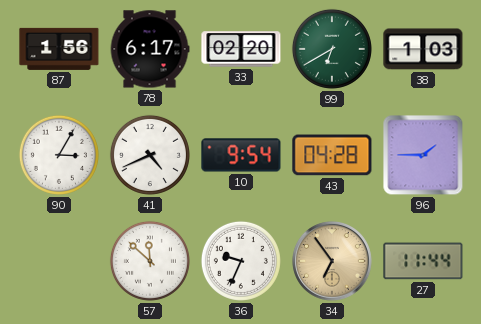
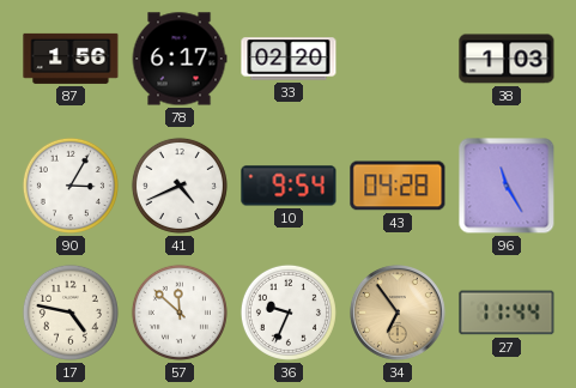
99: 6:40 -> none (332, 49)
96: 1:45 -> 11:25 (507, 186)
17: none -> 4:47 (71, 313)
